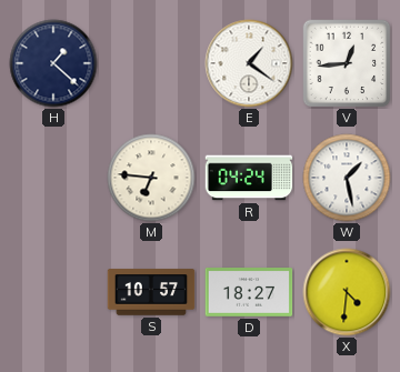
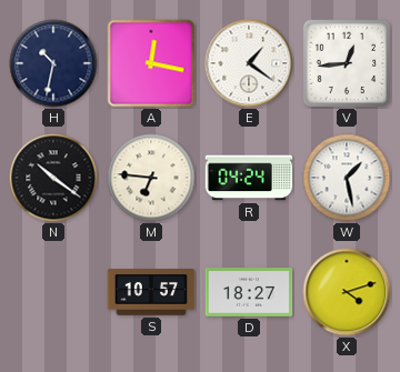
H: 1:22 -> 10:32 (53, 63)
A: none -> 12:17 (151, 63)
N: none -> 10:21 (53, 178)
X: 4:31 -> 4:12 (347, 292)
